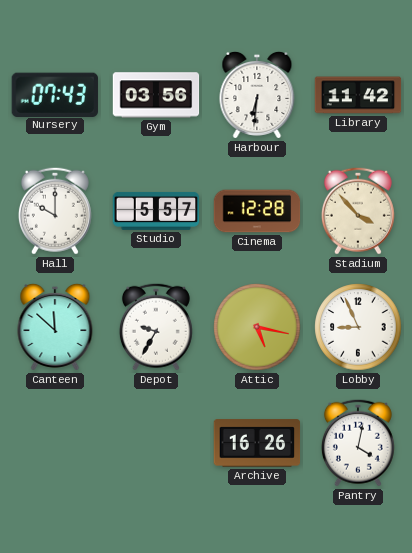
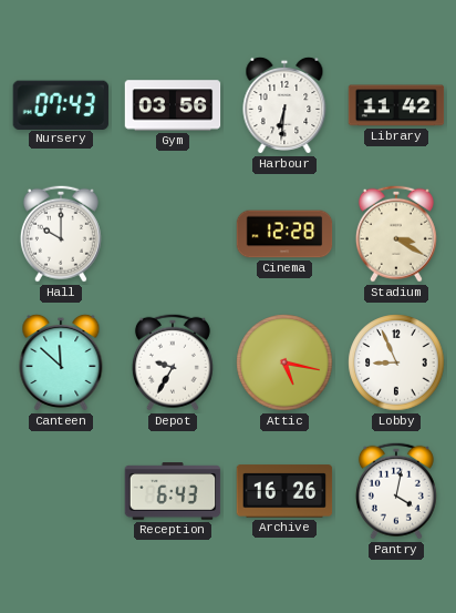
Studio: 5:57 -> none (156, 211)
Stadium: 3:53 -> 3:20 (396, 234)
Reception: none -> 6:43 (173, 491)
